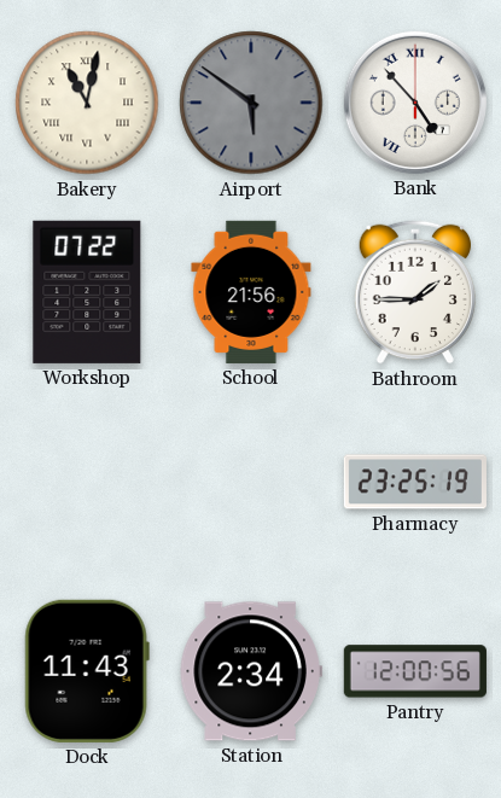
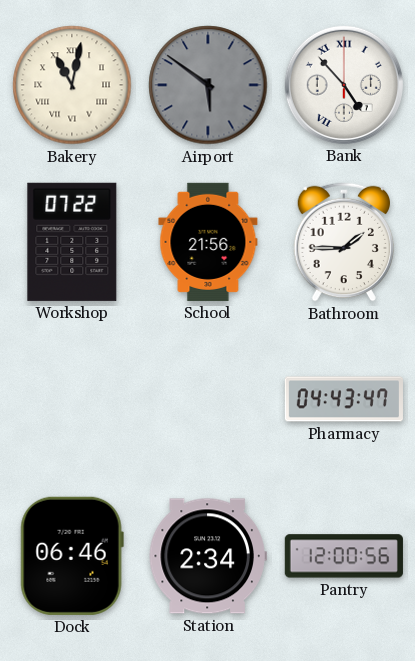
Pharmacy: 23:25 -> 04:43 (344, 399)
Dock: 11:43 -> 06:46 (72, 556)
